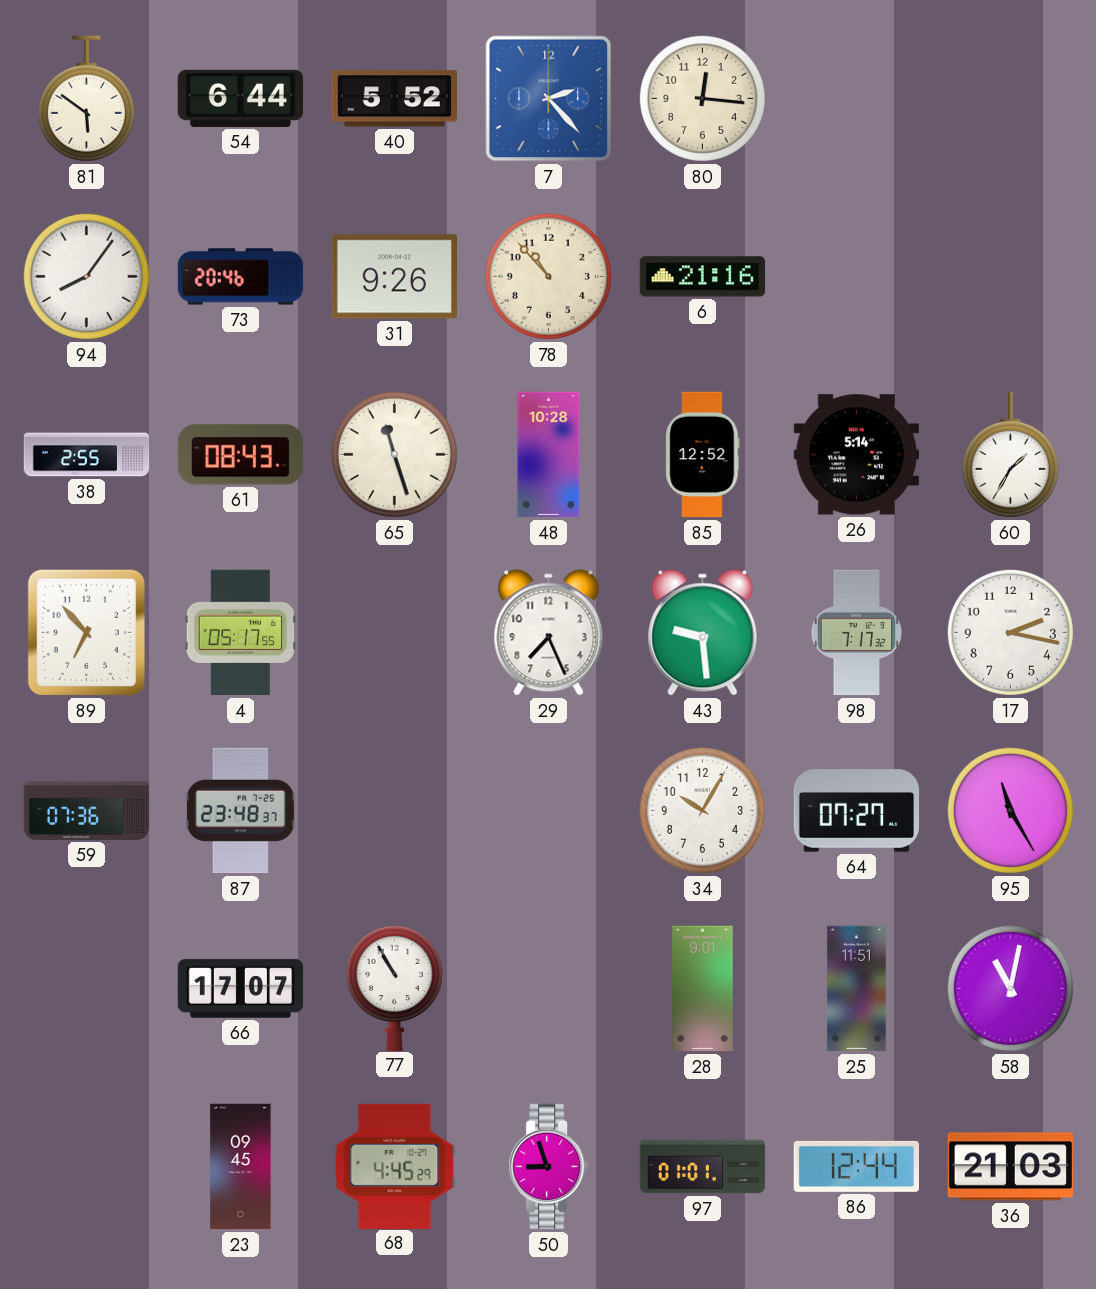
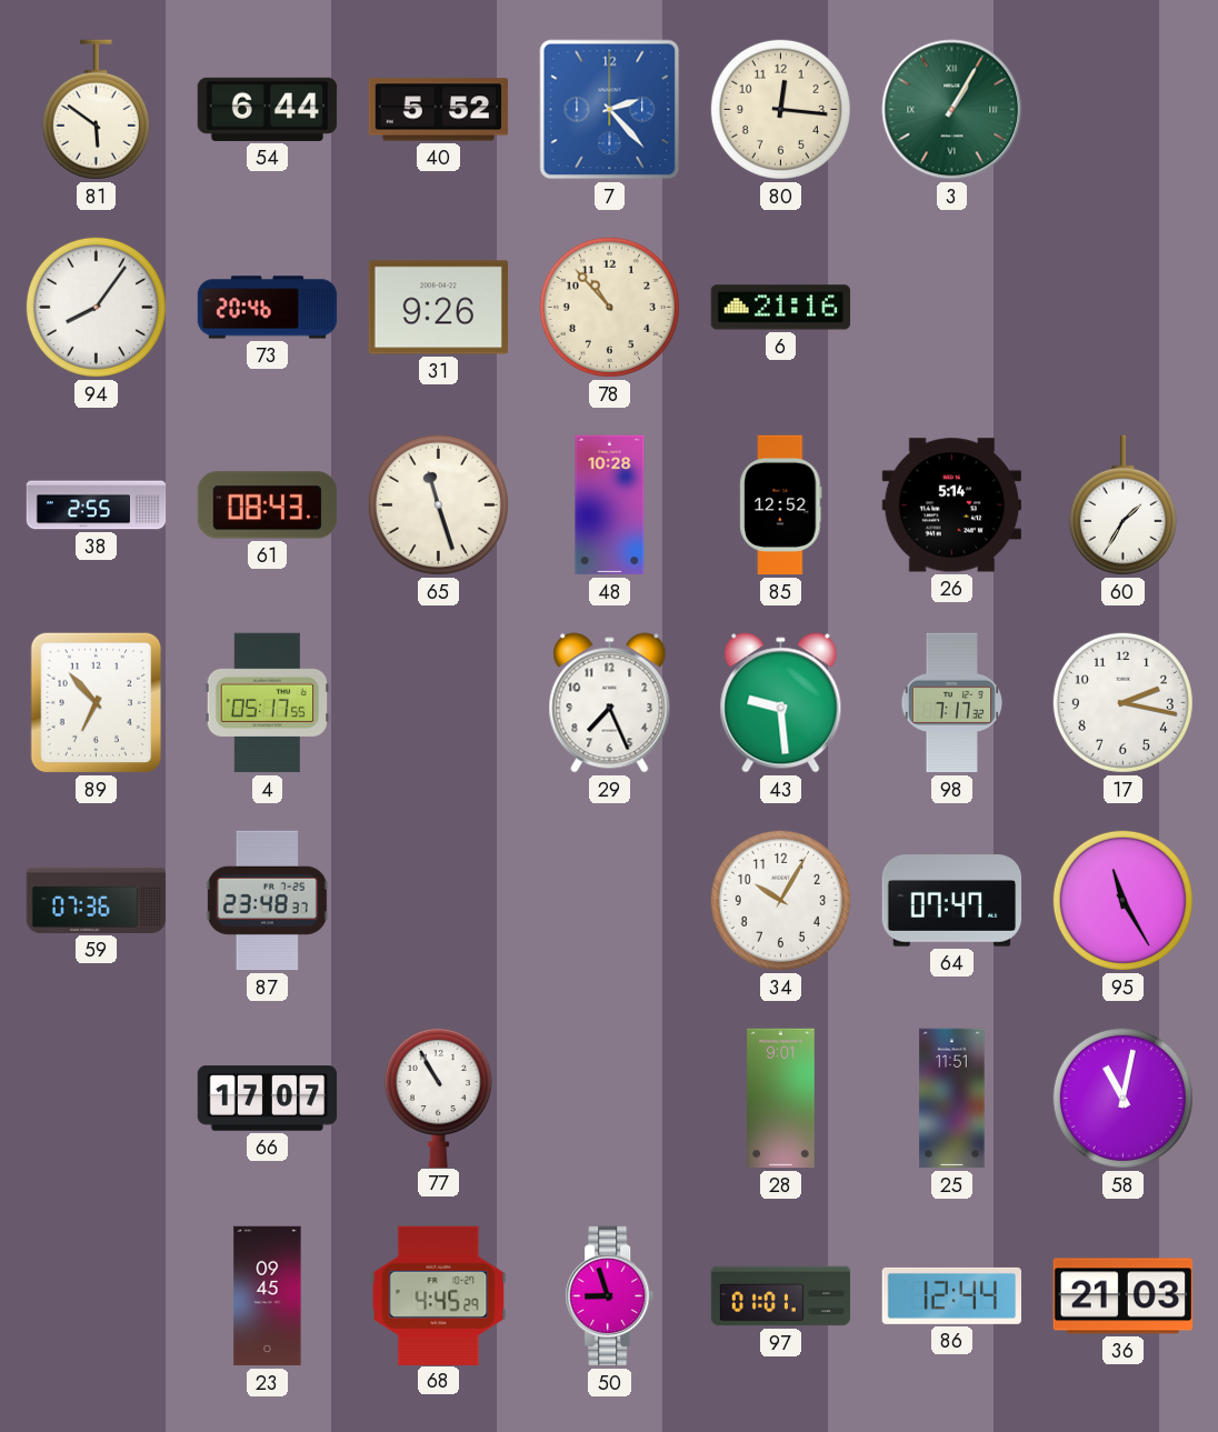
3: none -> 1:05 (952, 110)
64: 07:27 -> 07:47 (952, 901)
